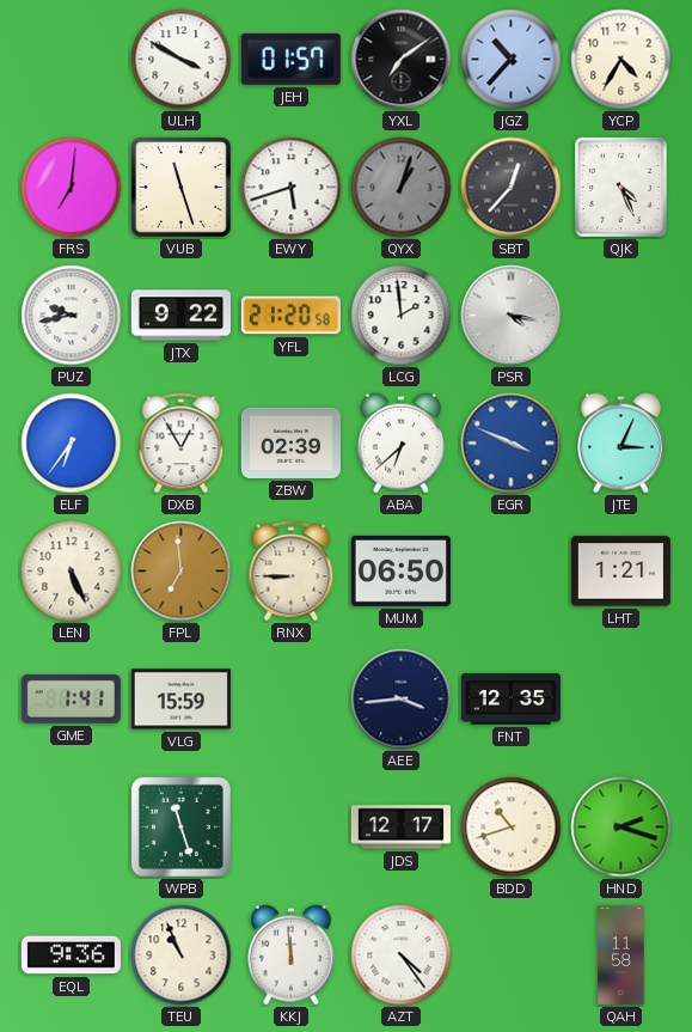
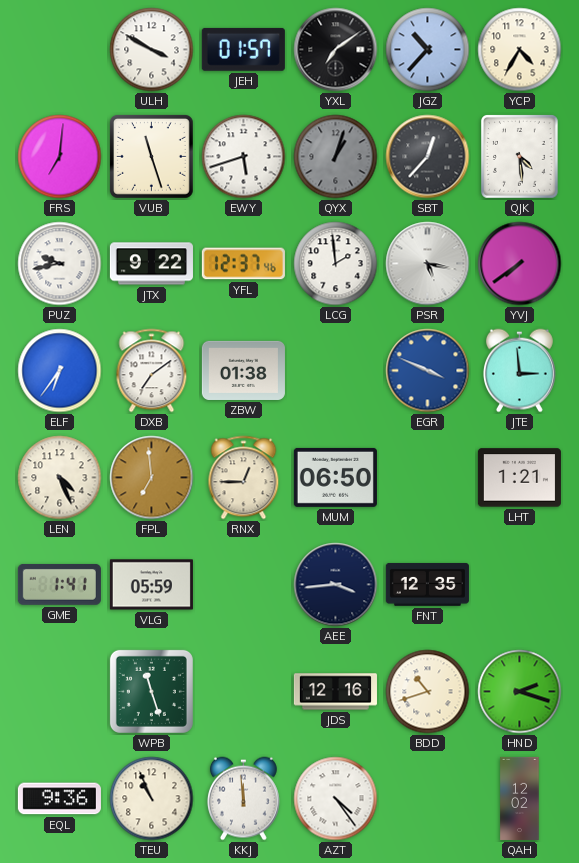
QJK: 4:26 -> 4:29 (520, 157)
YFL: 21:20 -> 12:37 (243, 264)
PSR: 4:17 -> 5:17 (428, 264)
YVJ: none -> 7:39 (520, 264)
DXB: 12:55 -> 7:09 (152, 371)
ZBW: 02:39 -> 01:38 (243, 370)
ABA: 6:38 -> none (400, 444)
JTE: 3:04 -> 2:59 (519, 371)
LEN: 5:26 -> 4:26 (60, 478)
RNX: 8:45 -> 12:45 (244, 478)
VLG: 15:59 -> 05:59 (151, 585)
JDS: 12:17 -> 12:16 (335, 692)
QAH: 11:58 -> 12:02 (520, 798)
